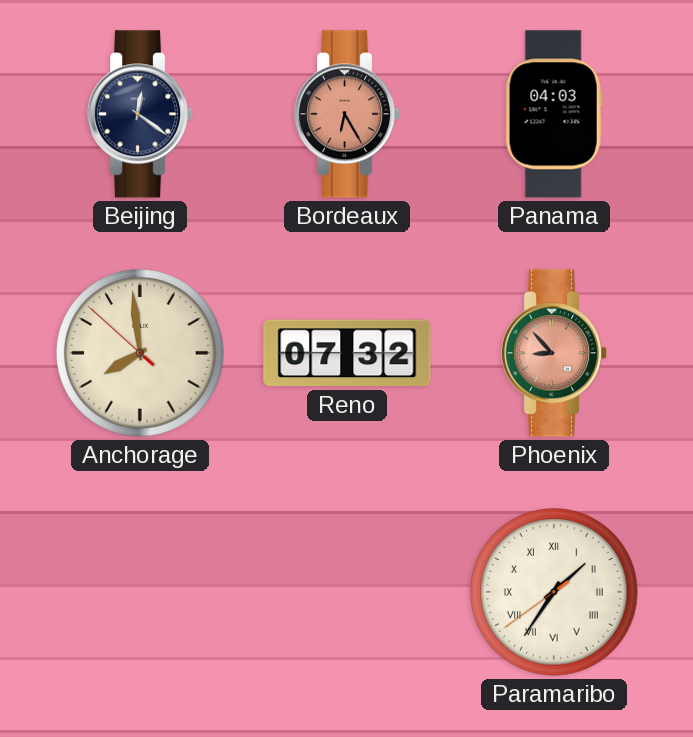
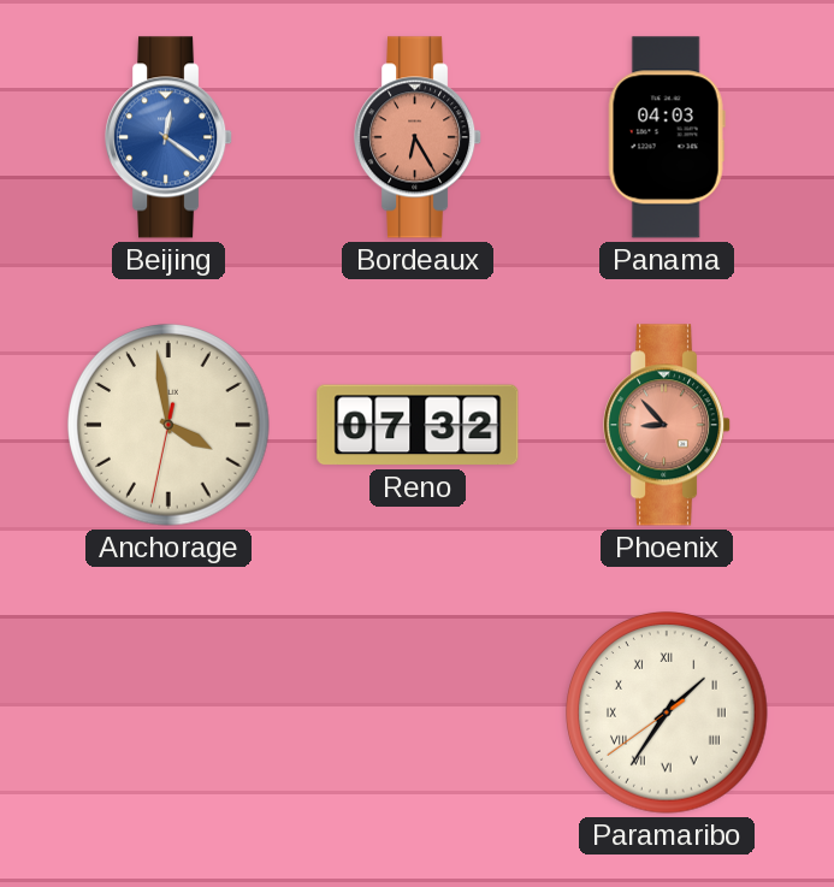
Beijing dial: navy -> blue (170, 137)
Anchorage: 7:58 -> 3:58 (168, 425)
